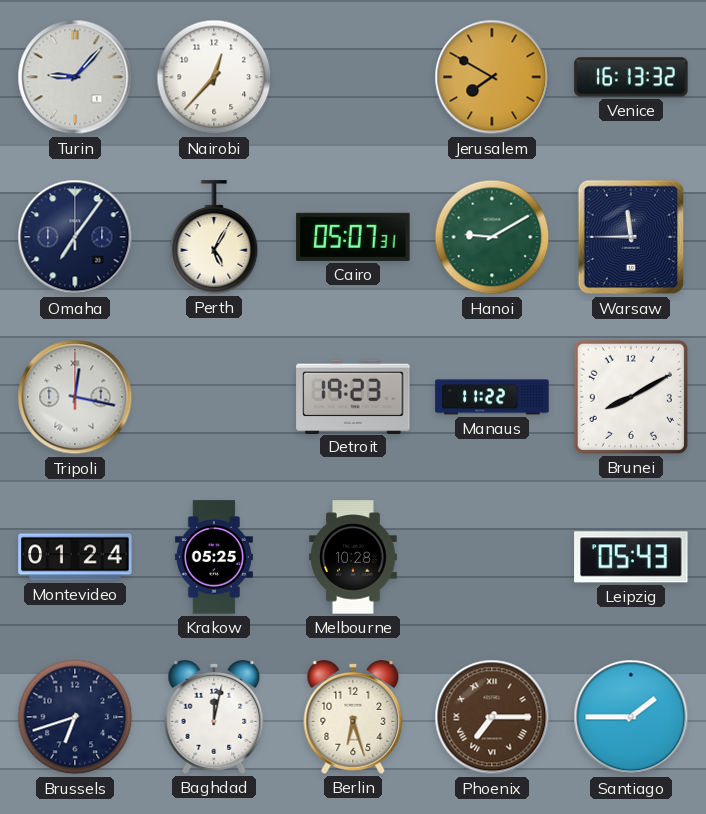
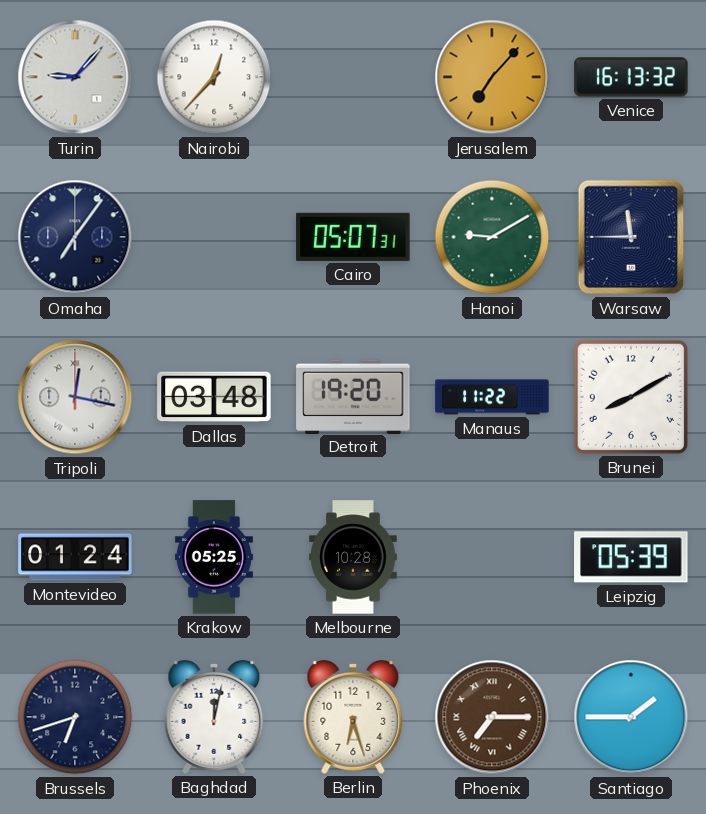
Jerusalem: 7:50 -> 7:07 (492, 77)
Perth: 5:05 -> none (214, 237)
Dallas: none -> 03:48 (214, 397)
Detroit: 19:23 -> 19:20 (353, 396)
Leipzig: 05:43 -> 05:39 (631, 557)
